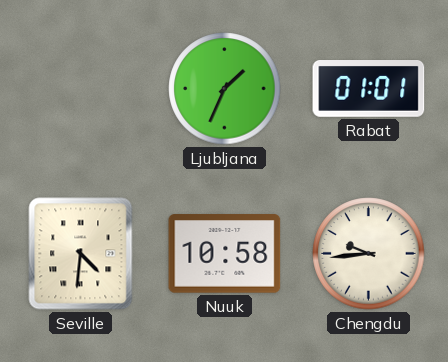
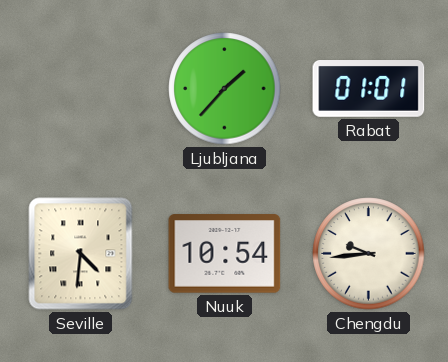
Ljubljana: 1:34 -> 1:37 (225, 89)
Nuuk: 10:58 -> 10:54 (225, 254)
